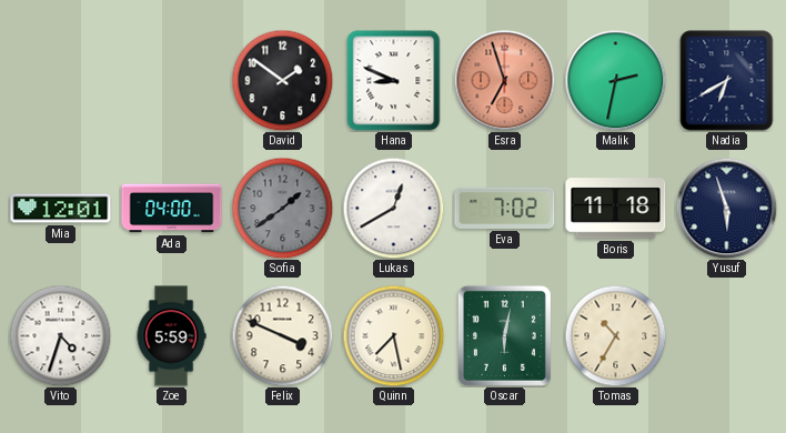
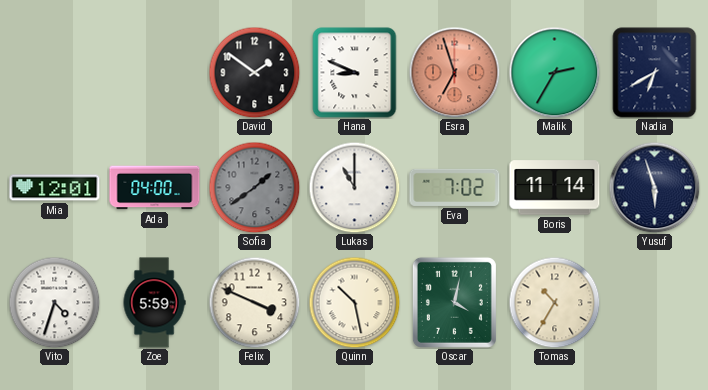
Malik: 2:32 -> 2:35 (554, 72)
Lukas: 12:40 -> 11:00 (354, 187)
Boris: 11:18 -> 11:14 (555, 188)
Quinn: 7:28 -> 10:28 (354, 302)
Oscar: 6:02 -> 4:02 (454, 302)
